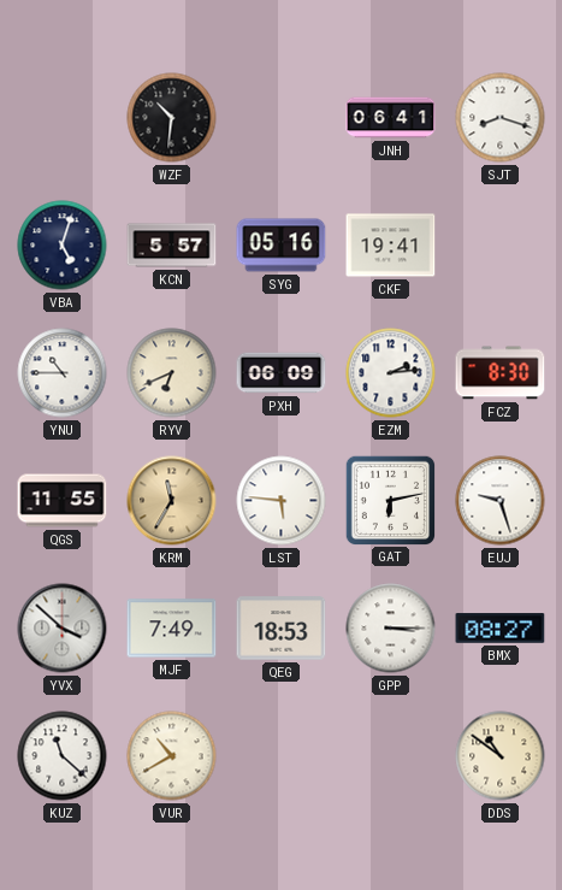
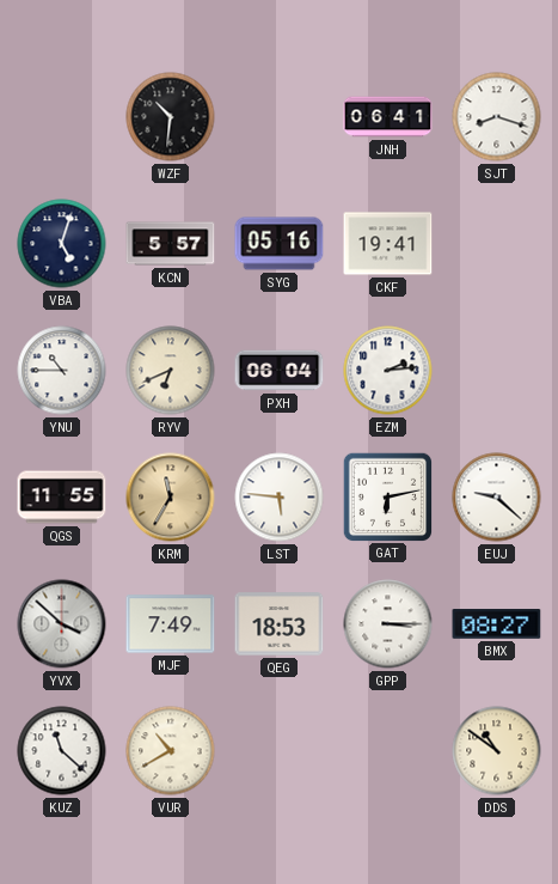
PXH: 06:09 -> 06:04 (280, 371)
FCZ: 8:30 -> none (501, 373)
EUJ: 9:27 -> 9:22 (497, 498)
